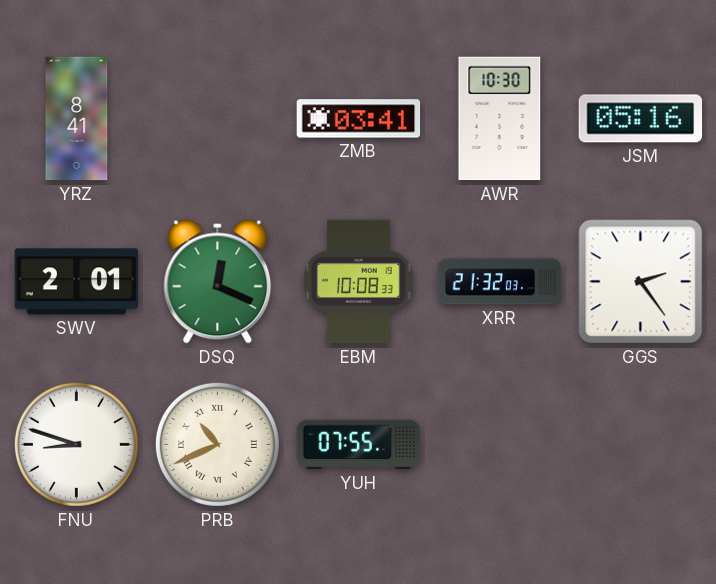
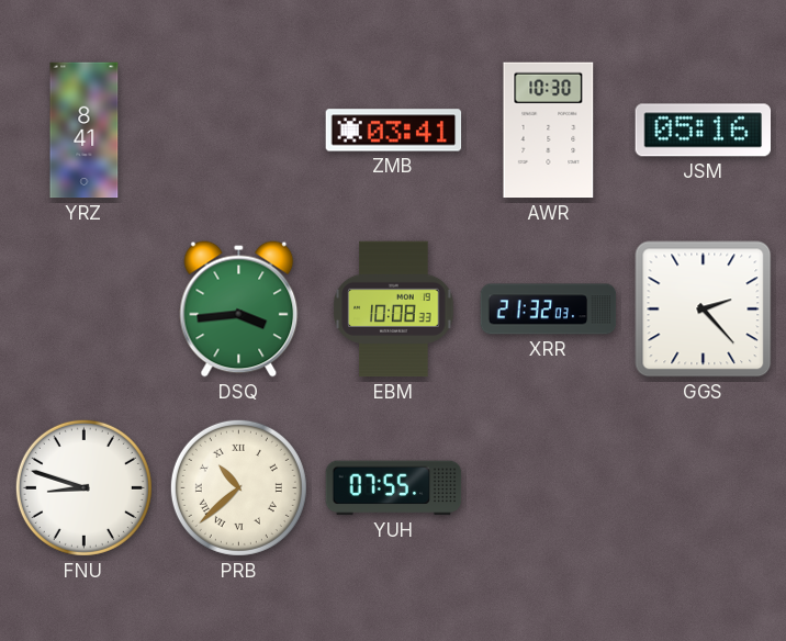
SWV: 2:01 -> none (77, 282)
DSQ: 12:19 -> 3:44 (239, 310)
GGS: 2:24 -> 2:23 (704, 310)
PRB: 10:41 -> 10:38 (238, 487)
